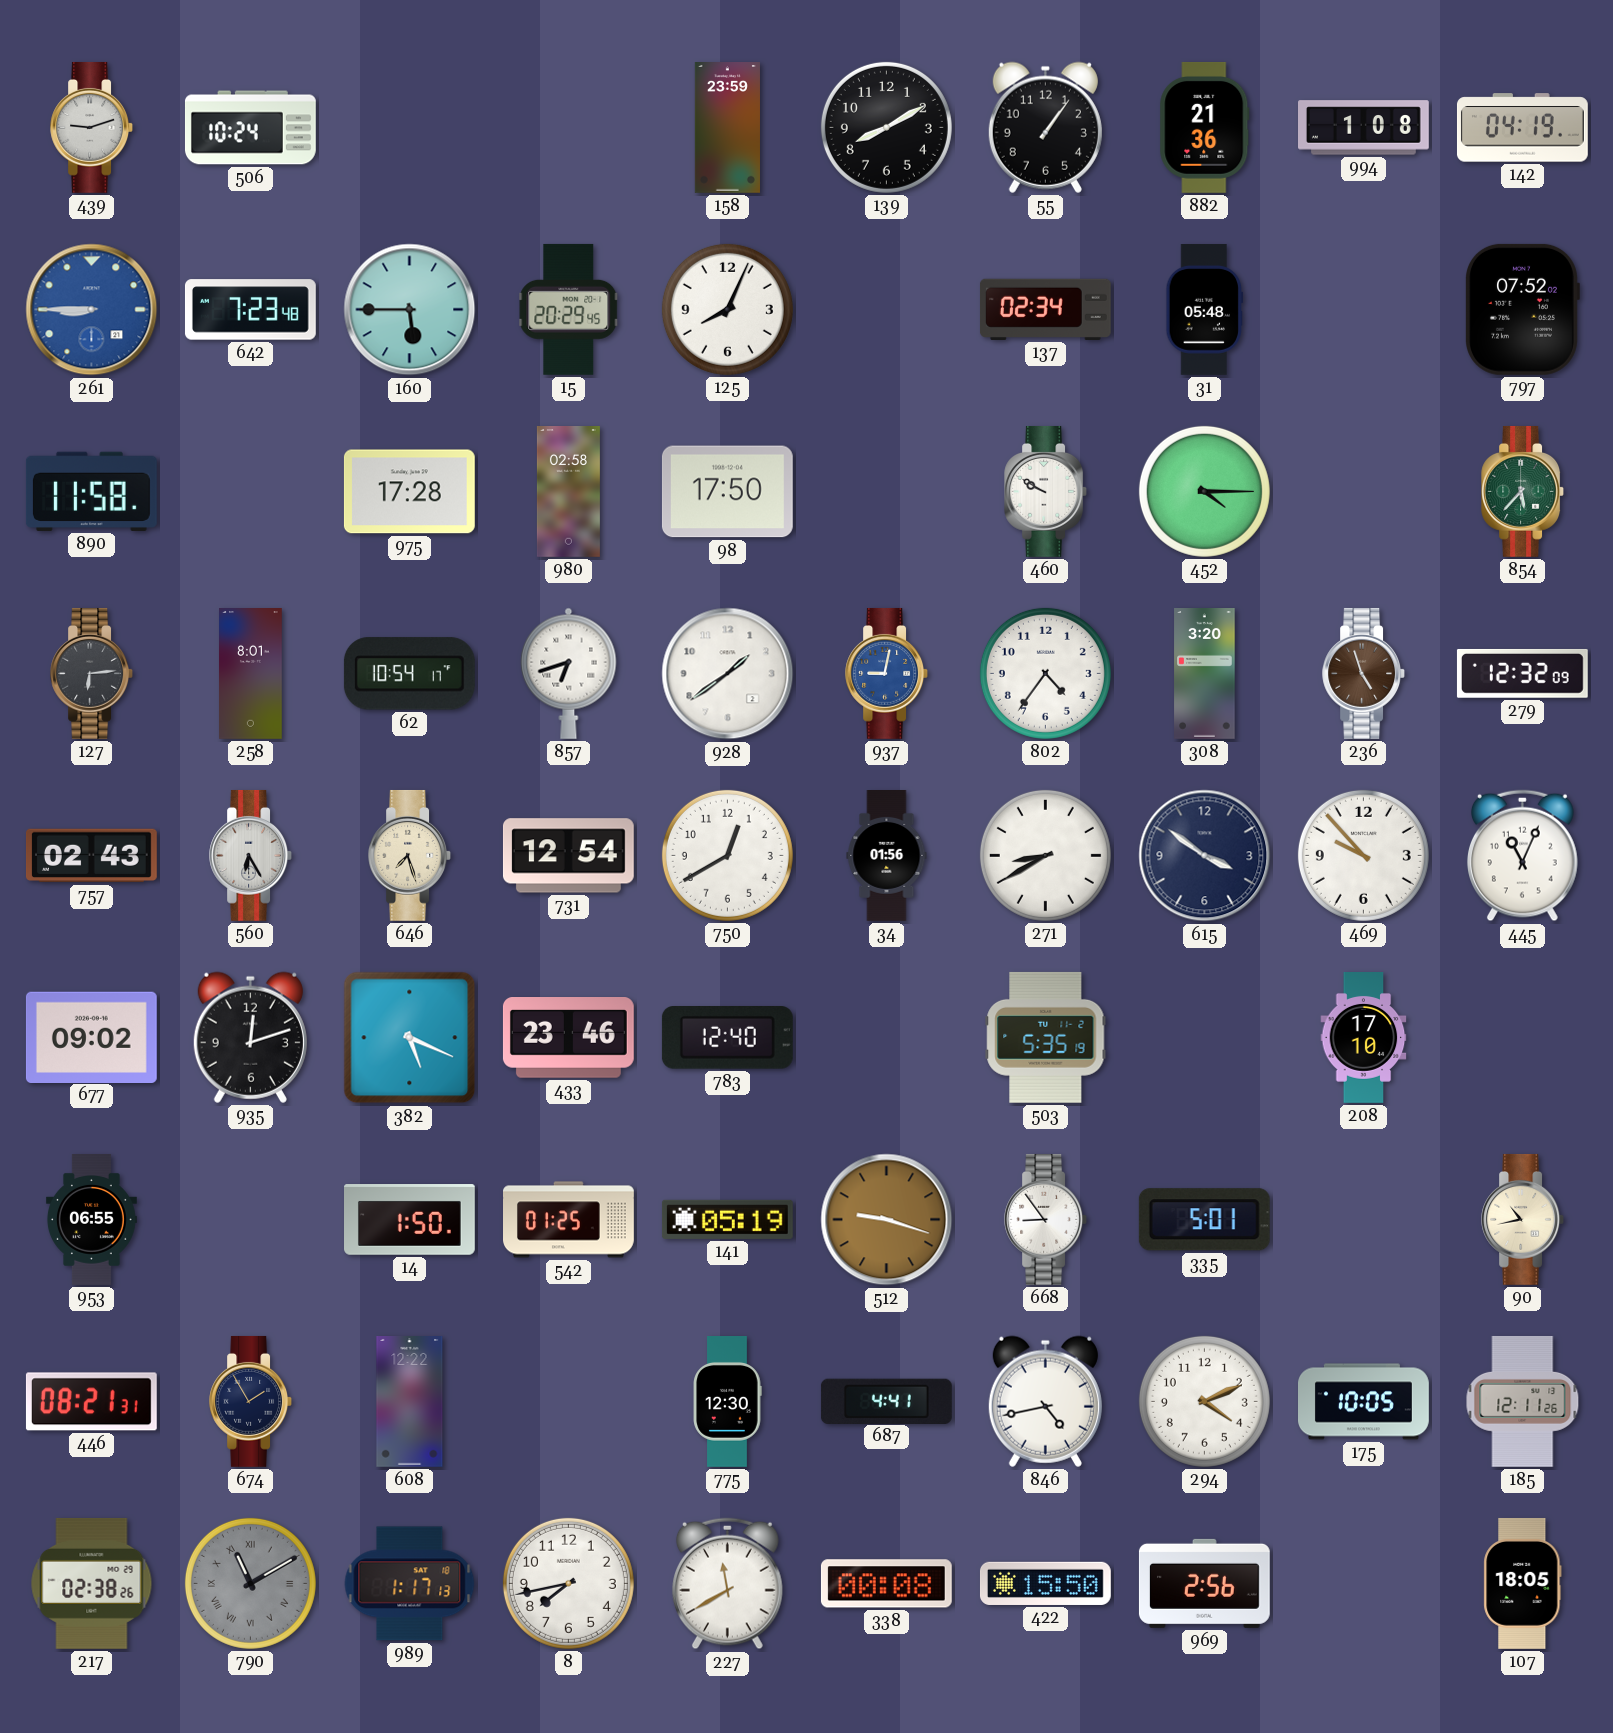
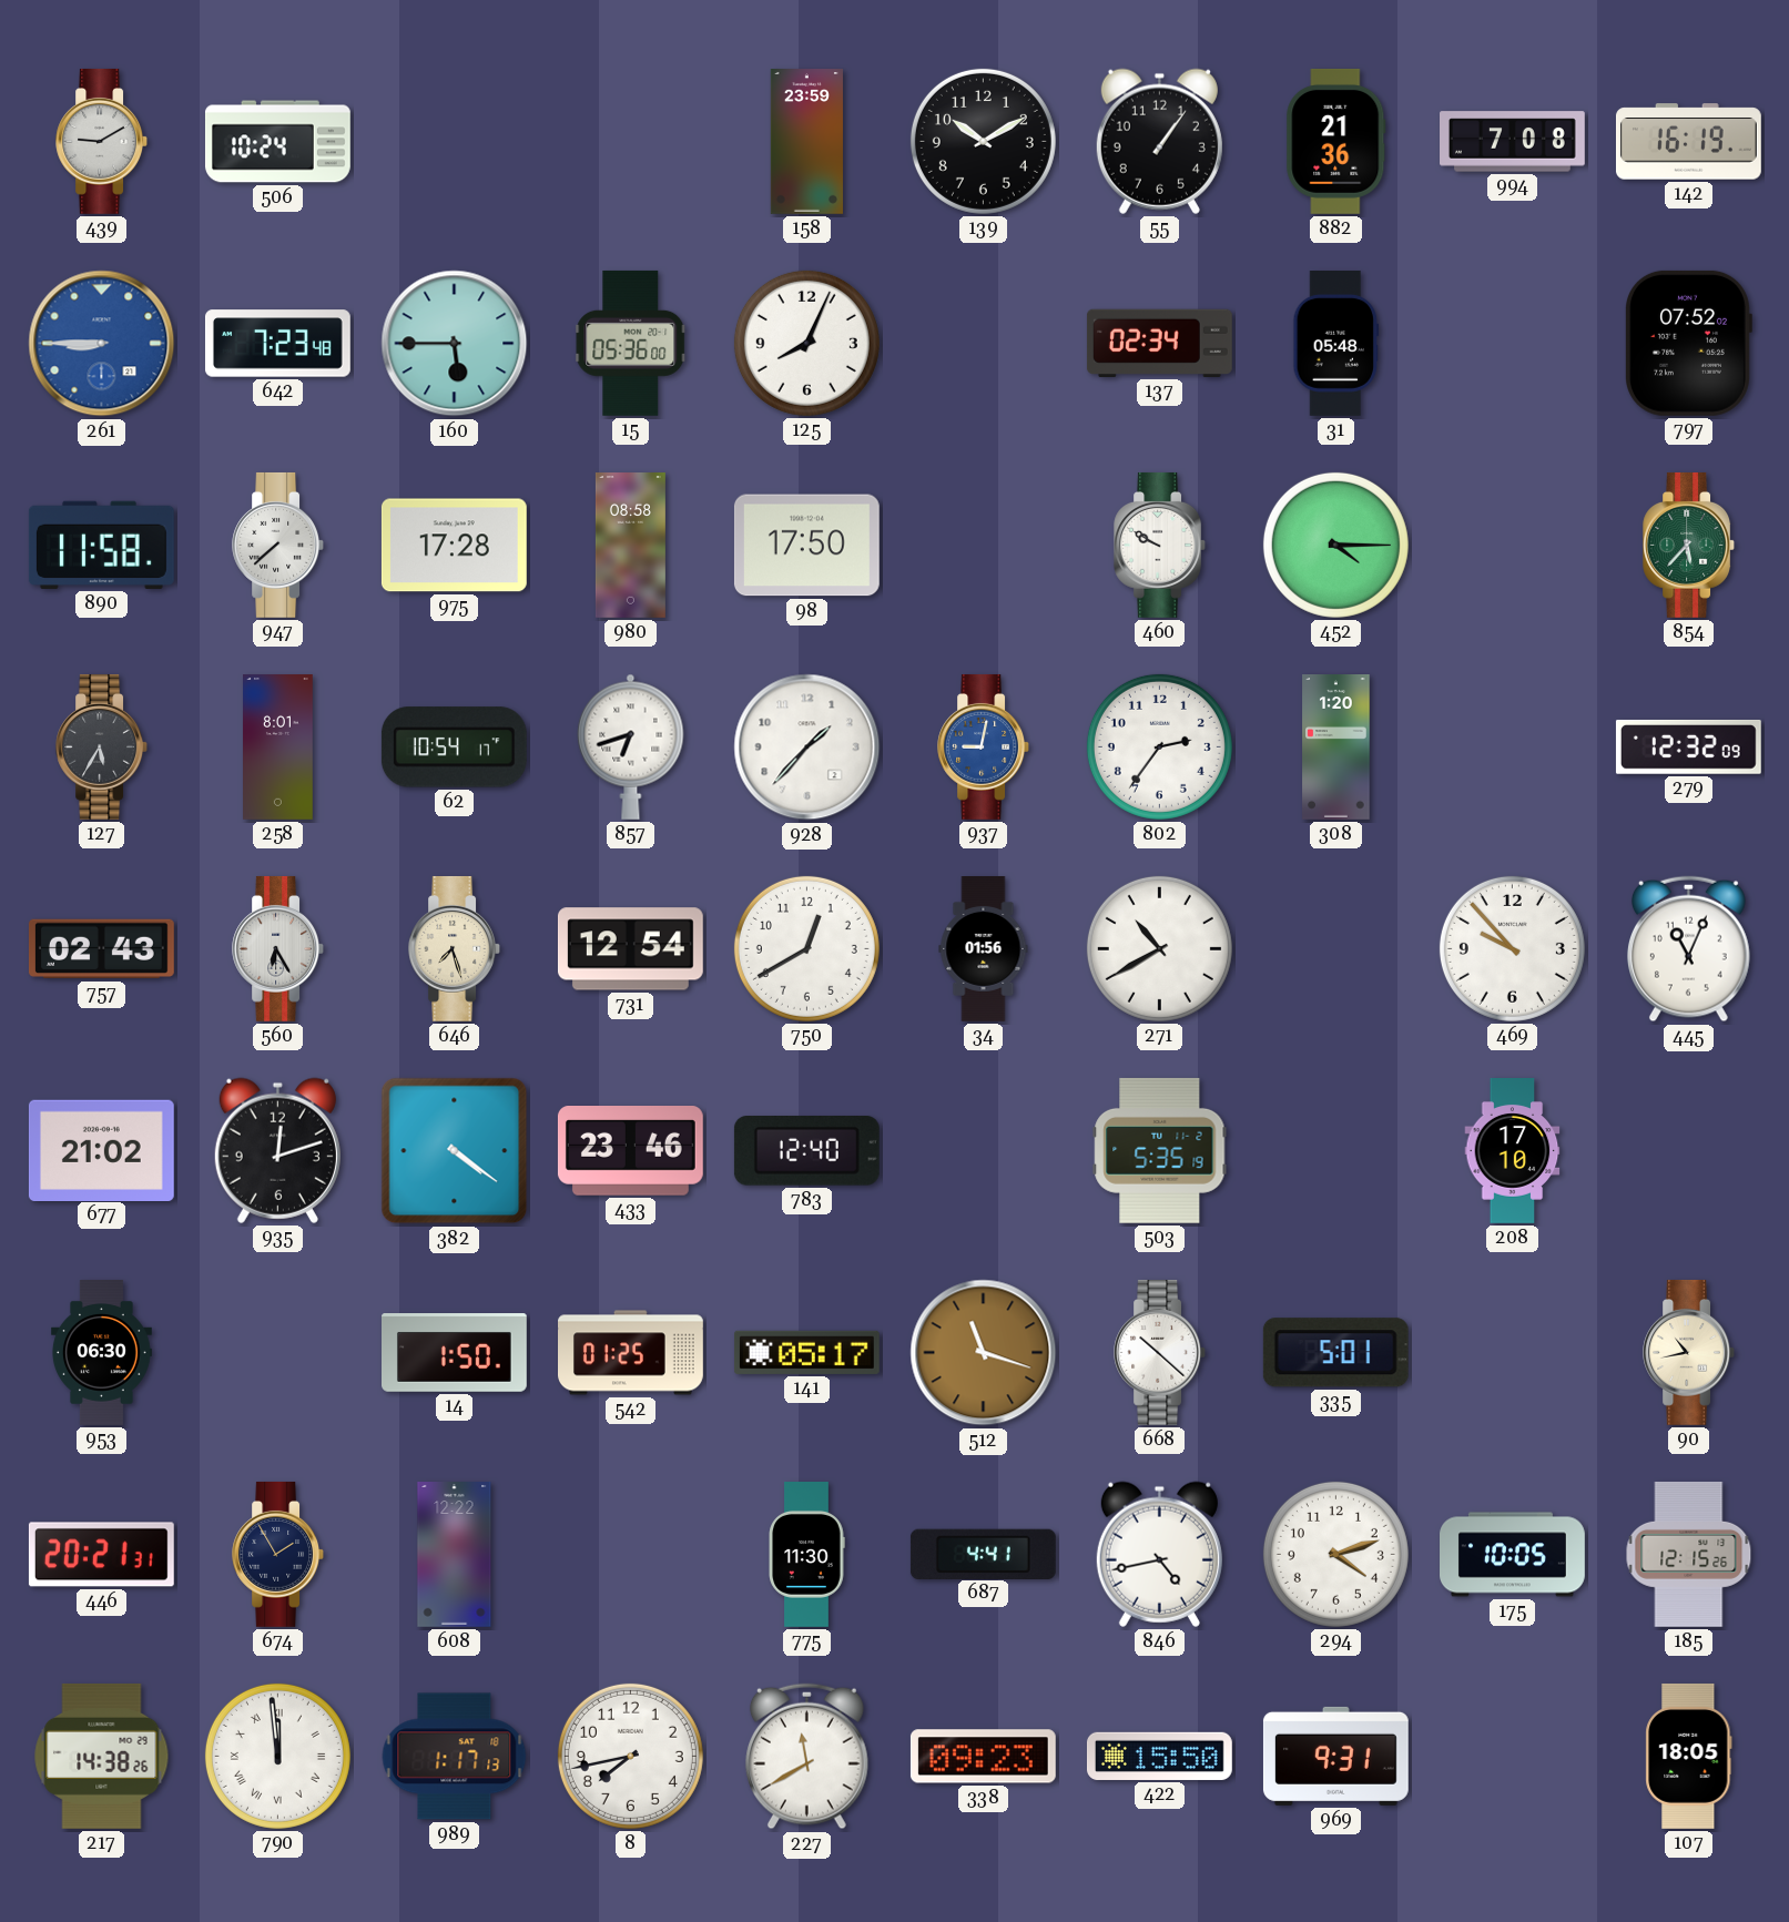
439: 9:12 -> 9:10 (102, 141)
139: 8:10 -> 10:10 (983, 141)
994: 1:08 -> 7:08 (1513, 142)
142: 04:19 -> 16:19 (1688, 142)
15: 20:29 -> 05:36 (631, 343)
947: none -> 7:38 (278, 545)
980: 02:58 -> 08:58 (630, 546)
127: 6:14 -> 5:35 (102, 746)
928: 1:39 -> 1:37 (807, 748)
802: 4:36 -> 2:36 (1159, 746)
308: 3:20 -> 1:20 (1336, 748)
236: 4:57 -> none (1364, 673)
271: 8:40 -> 10:40 (1159, 948)
615: 3:51 -> none (1205, 856)
677: 09:02 -> 21:02 (101, 1150)
382: 5:19 -> 4:21 (455, 1151)
953: 06:55 -> 06:30 (102, 1353)
141: 05:19 -> 05:17 (806, 1352)
512: 9:18 -> 11:18 (984, 1353)
668: 8:54 -> 10:22 (1160, 1352)
446: 08:21 -> 20:21 (101, 1555)
775: 12:30 -> 11:30 (806, 1555)
294: 4:11 -> 4:12 (1335, 1554)
185: 12:11 -> 12:15 (1689, 1554)
217: 02:38 -> 14:38 (102, 1756)
790: 11:10 -> 11:59 (277, 1756)
790 dial: grey -> white (277, 1756)
338: 00:08 -> 09:23 (983, 1757)
969: 2:56 -> 9:31 (1335, 1756)
